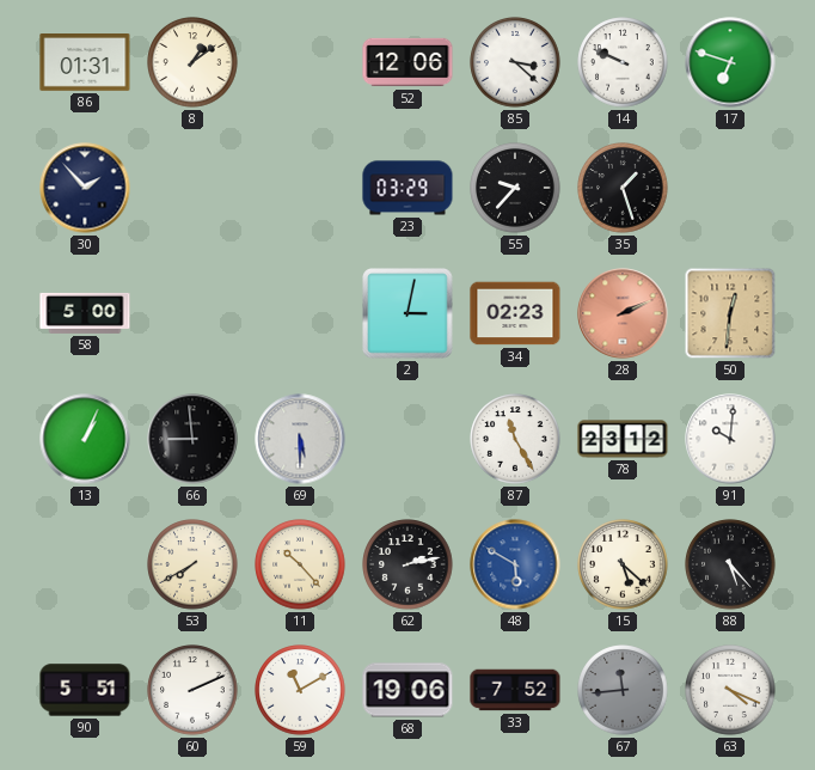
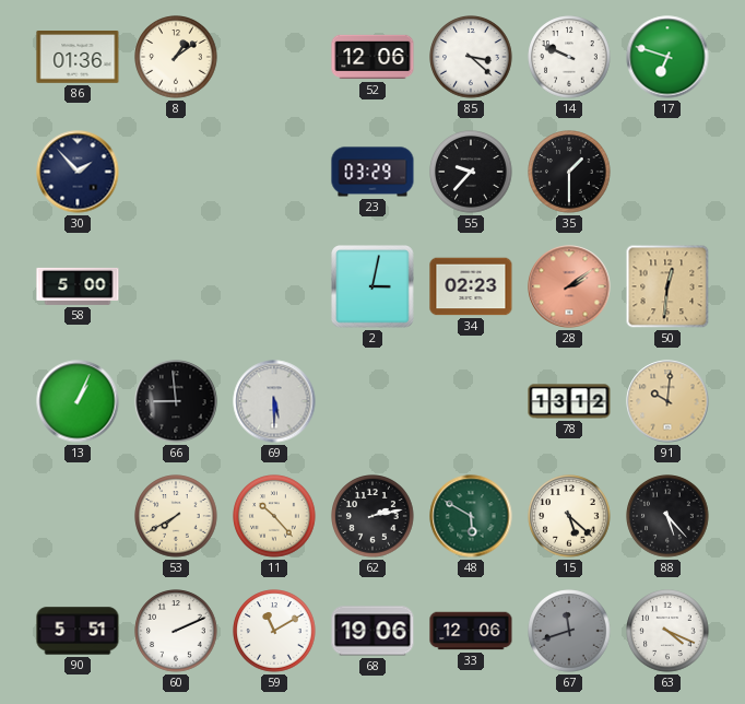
86: 01:31 -> 01:36 (78, 58)
35: 1:27 -> 1:30 (569, 172)
28: 2:11 -> 2:09 (569, 286)
87: 11:25 -> none (515, 439)
78: 23:12 -> 13:12 (569, 401)
91 dial: white -> champagne (667, 401)
48 dial: blue -> green (471, 516)
33: 7:52 -> 12:06 (471, 631)
67: 11:44 -> 11:42 (569, 631)
